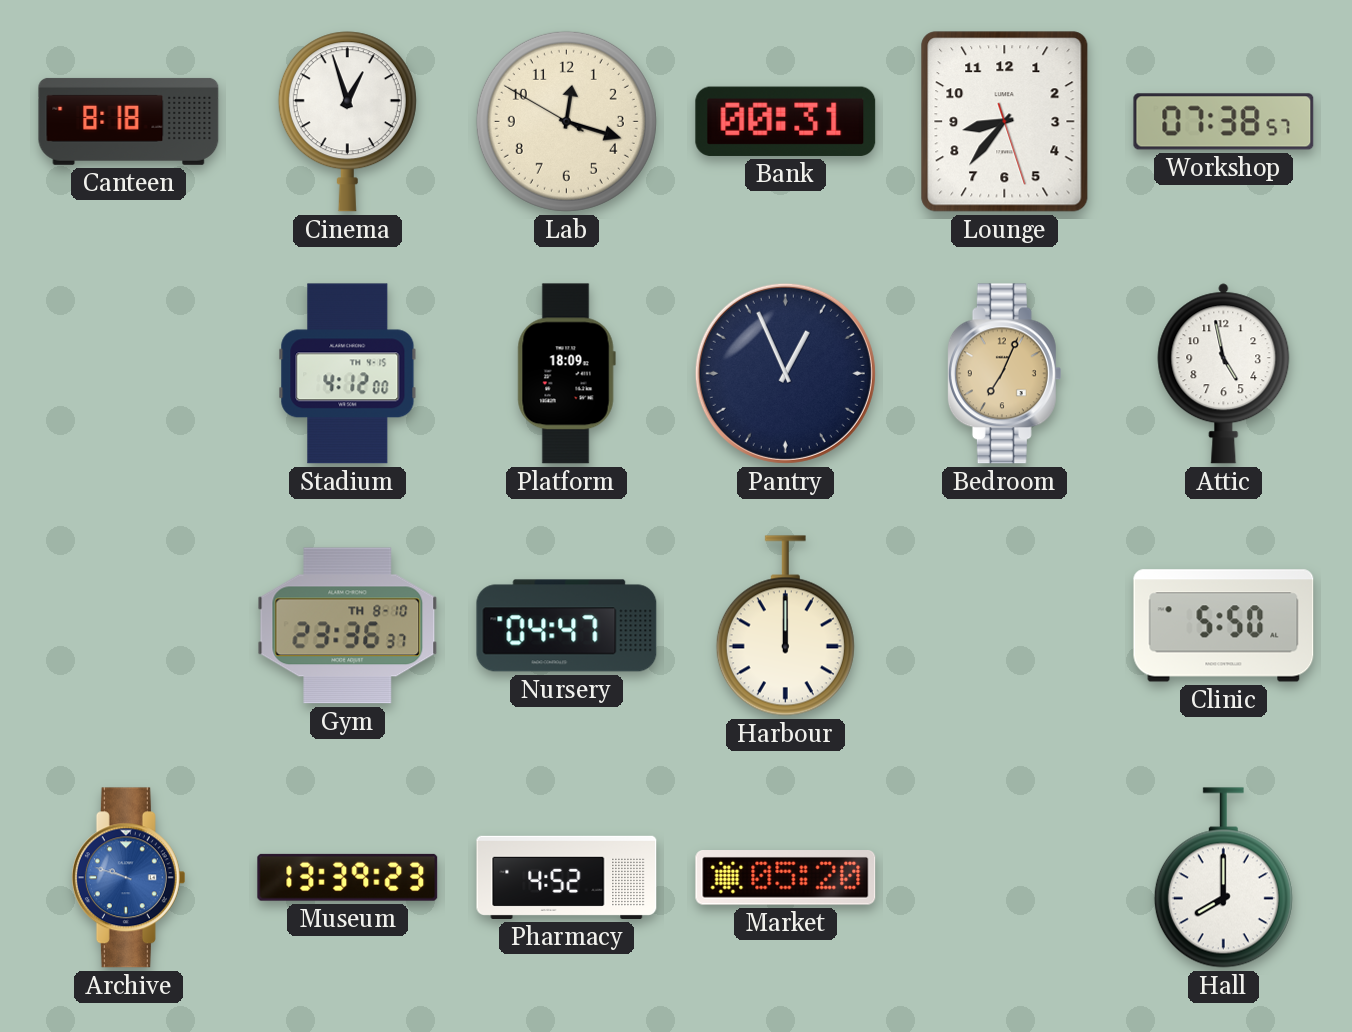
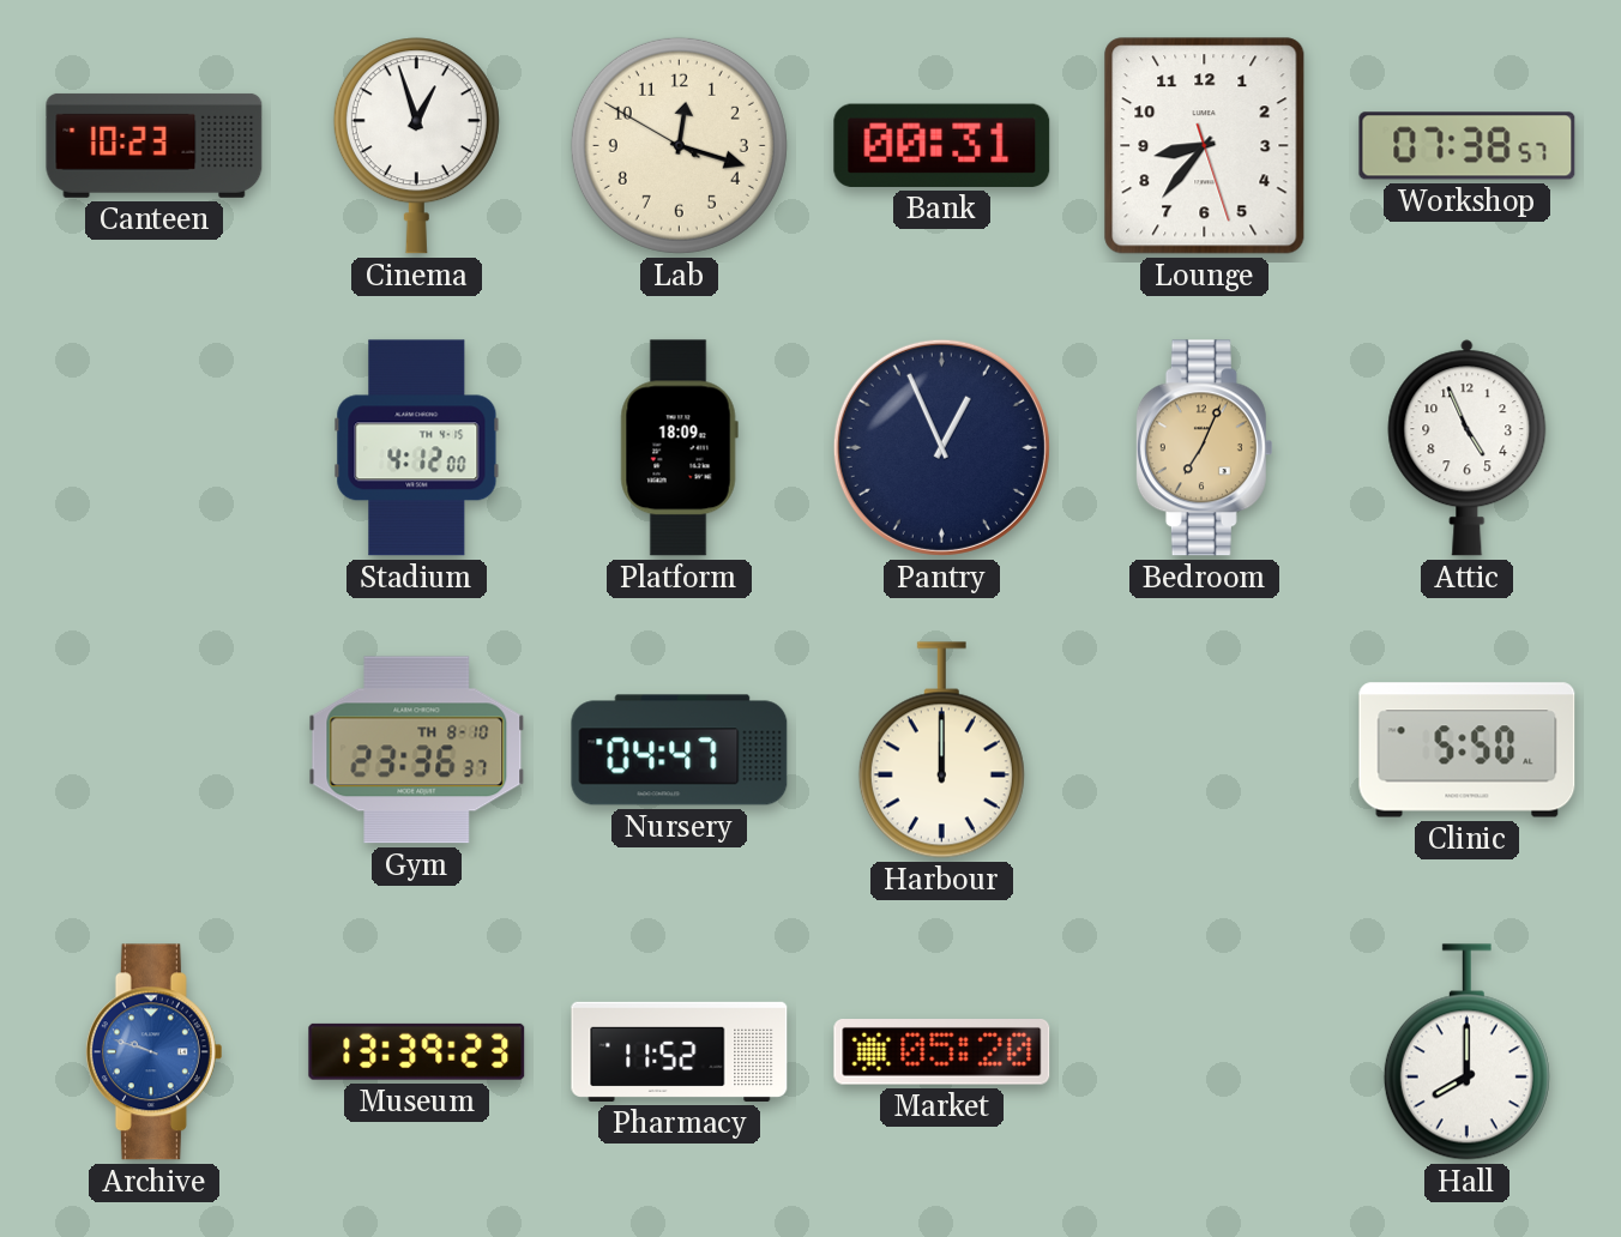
Canteen: 8:18 -> 10:23 (155, 145)
Attic: 4:58 -> 4:56 (1468, 448)
Pharmacy: 4:52 -> 11:52 (680, 1051)
